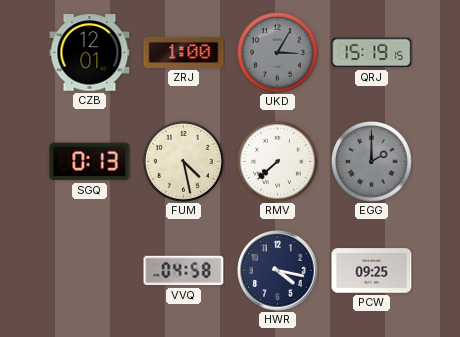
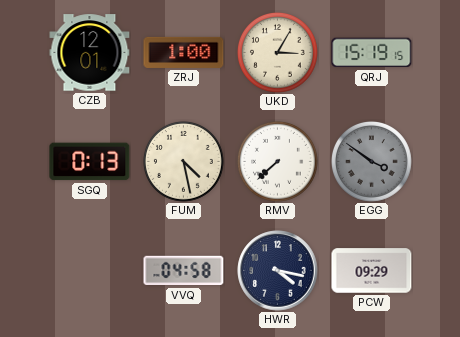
UKD dial: grey -> cream (277, 52)
EGG: 2:00 -> 3:51 (371, 161)
PCW: 09:25 -> 09:29 (372, 271)
